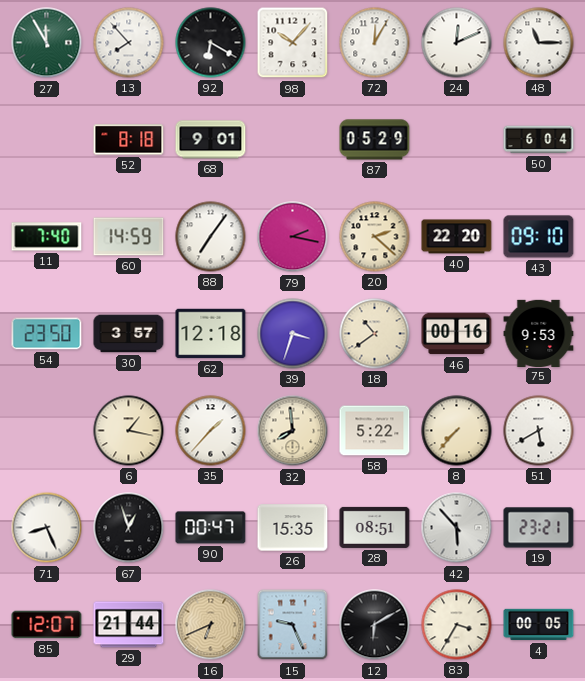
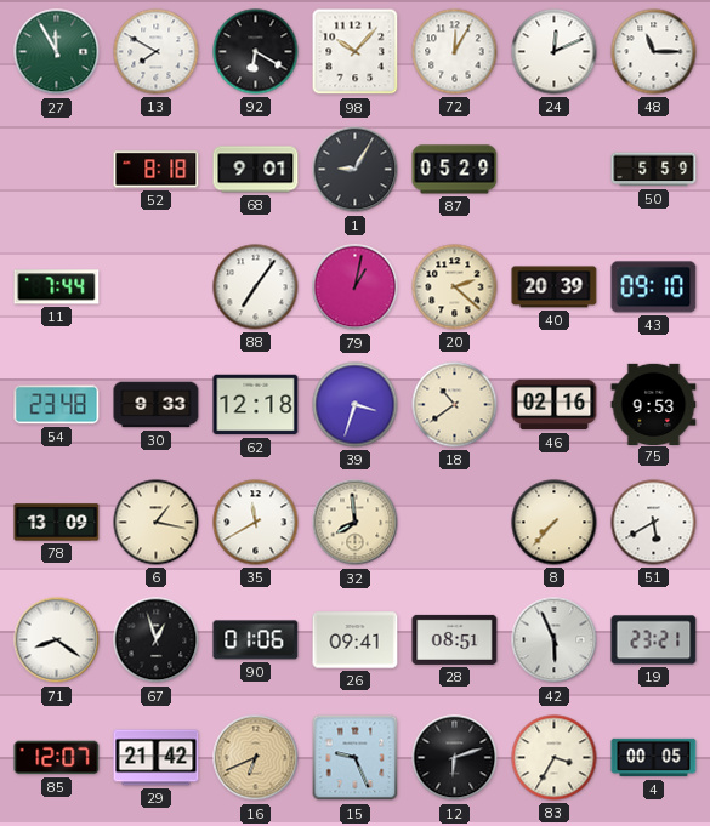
13: 7:53 -> 7:50 (157, 52)
1: none -> 9:05 (356, 170)
50: 6:04 -> 5:59 (654, 170)
11: 7:40 -> 7:44 (57, 287)
60: 14:59 -> none (129, 237)
79: 2:17 -> 1:02 (356, 287)
40: 22:20 -> 20:39 (555, 287)
54: 23:50 -> 23:48 (57, 405)
30: 3:57 -> 9:33 (157, 405)
46: 00:16 -> 02:16 (555, 405)
78: none -> 13:09 (57, 523)
35: 1:37 -> 11:40 (256, 523)
58: 5:22 -> none (375, 431)
71: 8:26 -> 8:21 (57, 640)
90: 00:47 -> 01:06 (256, 640)
26: 15:35 -> 09:41 (356, 640)
42: 5:53 -> 5:56 (555, 640)
29: 21:44 -> 21:42 (157, 758)
12: 6:10 -> 6:12 (455, 758)
